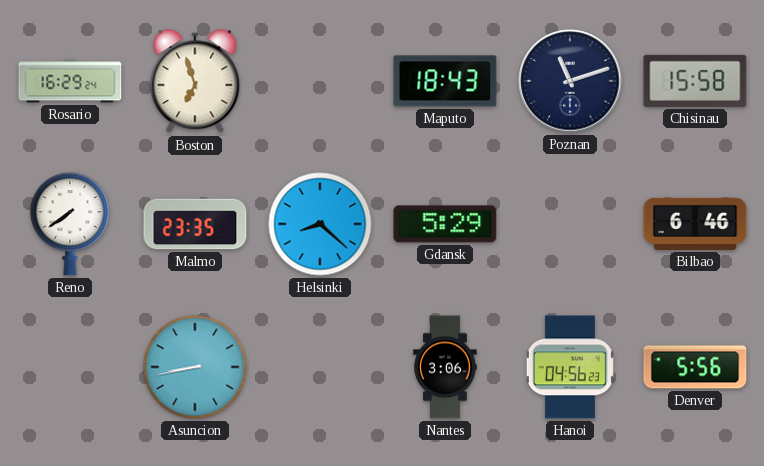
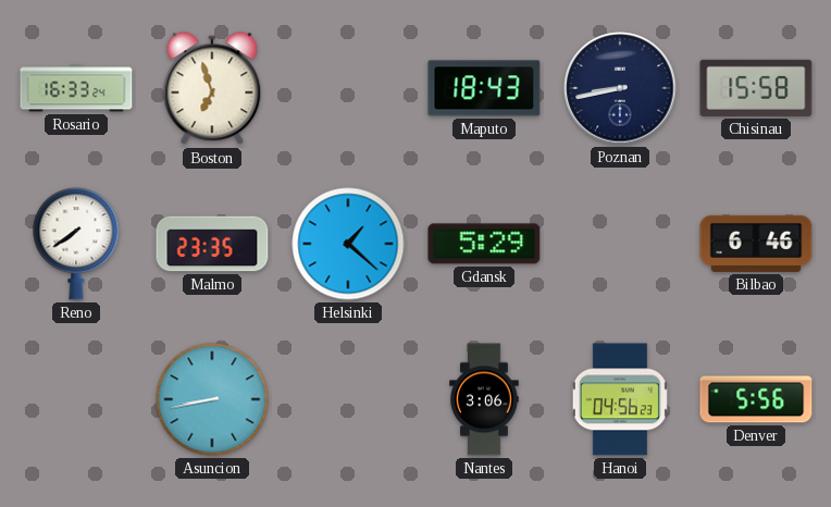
Rosario: 16:29 -> 16:33 (76, 88)
Poznan: 11:12 -> 8:43 (620, 88)
Helsinki: 8:22 -> 1:22 (348, 244)
